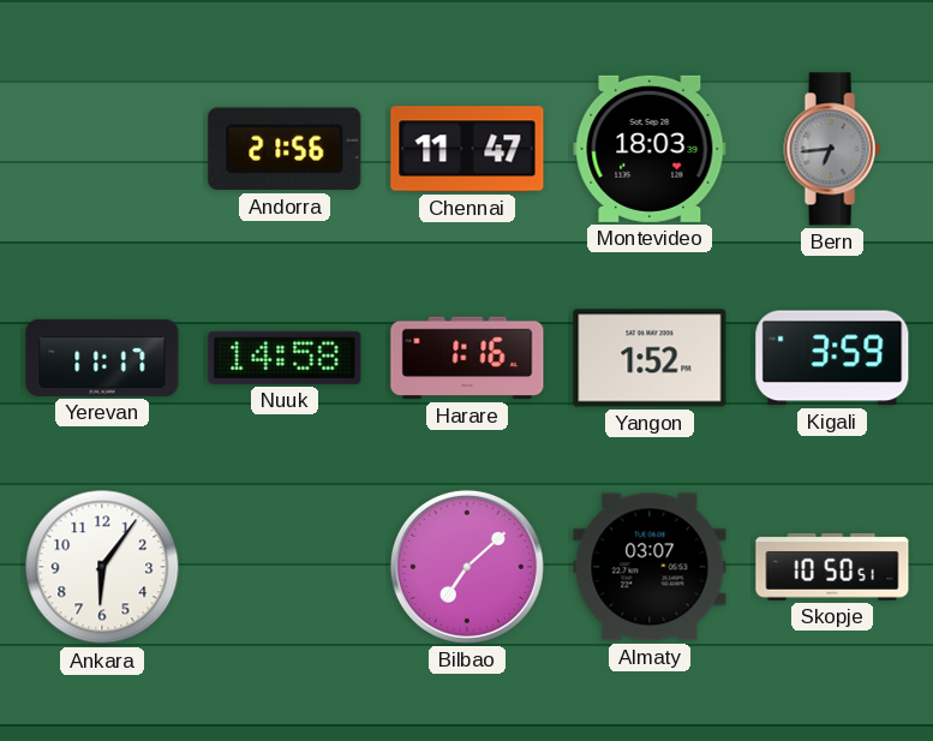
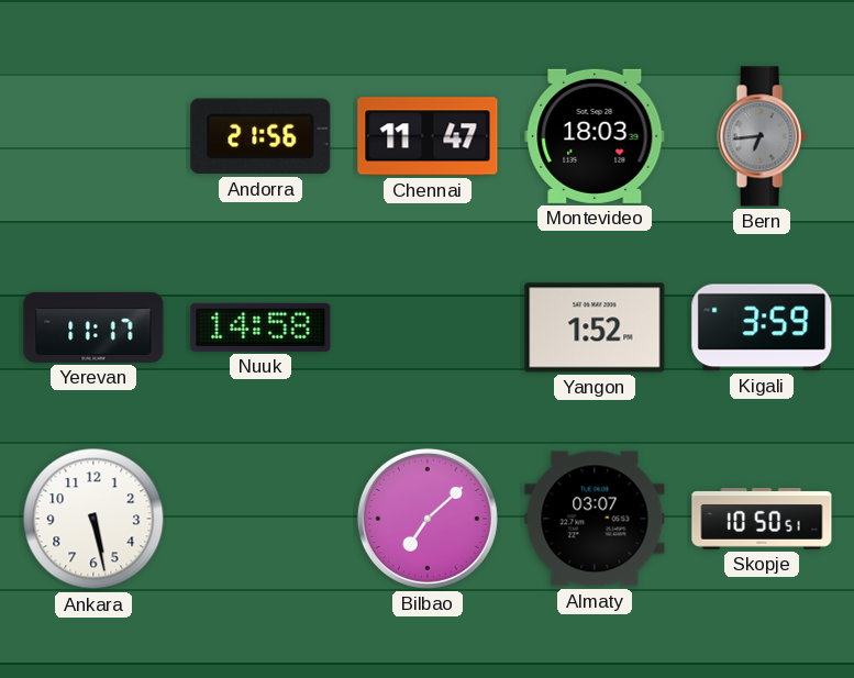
Harare: 1:16 -> none (467, 358)
Ankara: 6:06 -> 5:28 (93, 519)
